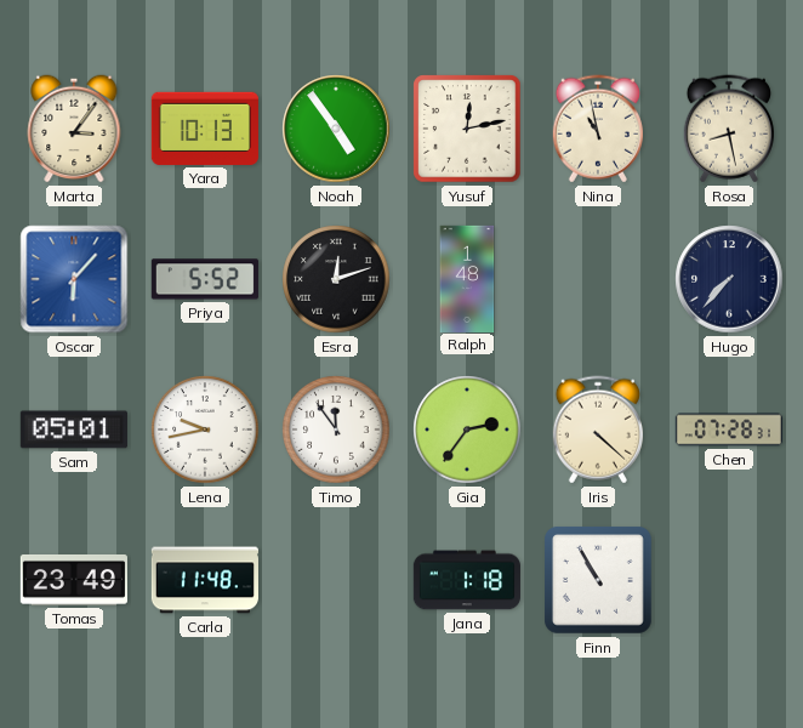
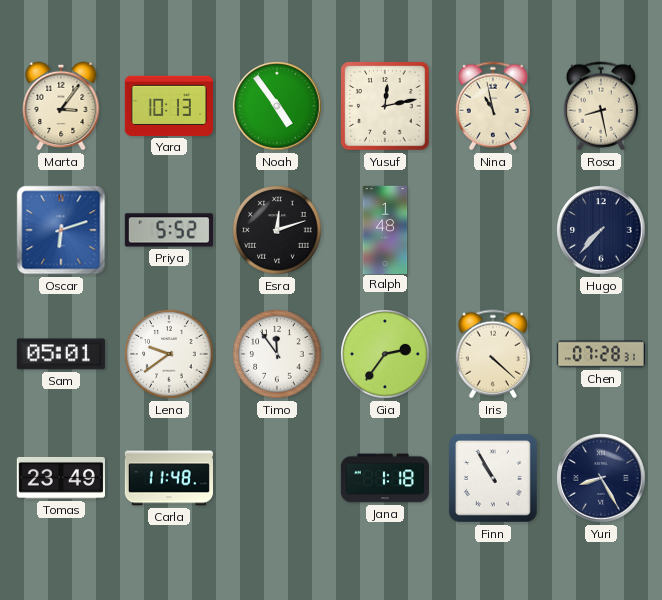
Oscar: 6:07 -> 6:12 (61, 230)
Lena: 9:43 -> 9:39 (169, 354)
Yuri: none -> 8:25 (601, 478)
